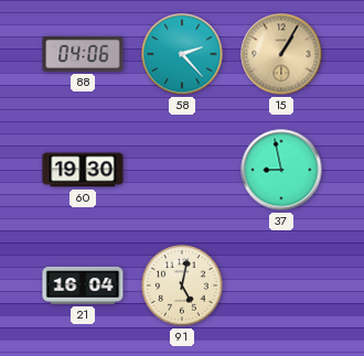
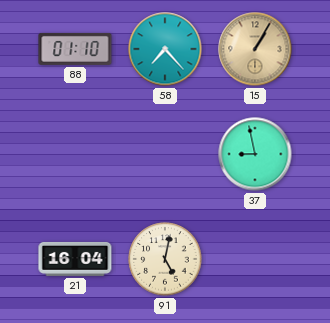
88: 04:06 -> 01:10 (75, 49)
58: 2:23 -> 7:23 (165, 49)
60: 19:30 -> none (83, 170)
